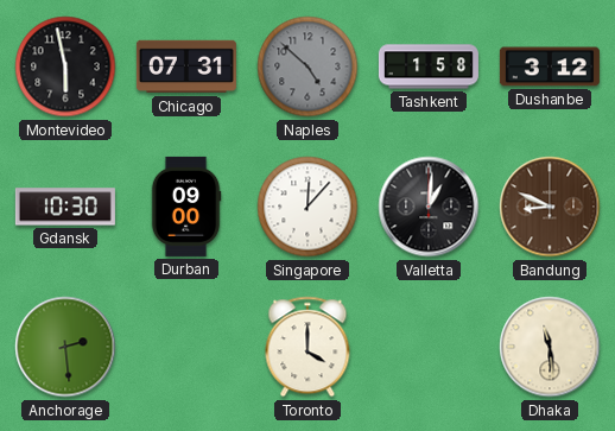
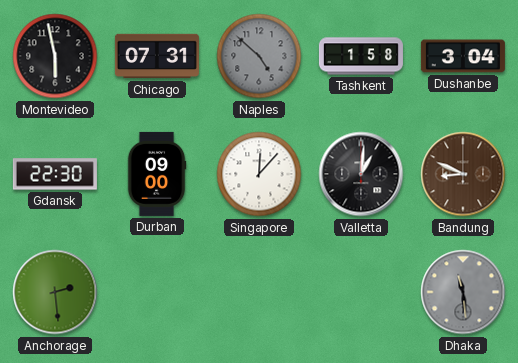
Dushanbe: 3:12 -> 3:04 (463, 56)
Gdansk: 10:30 -> 22:30 (55, 174)
Toronto: 4:00 -> none (307, 347)
Dhaka dial: cream -> grey (463, 292)
